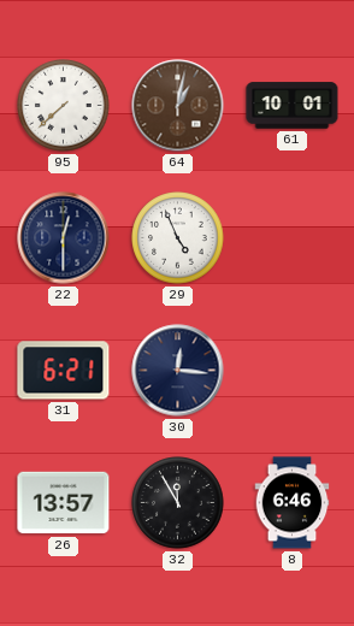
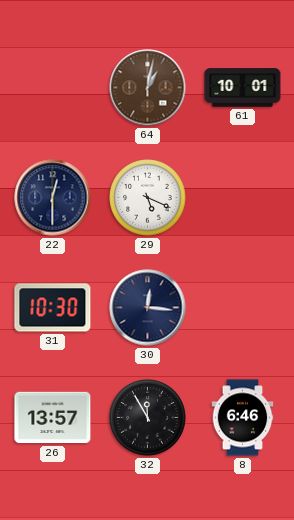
95: 7:38 -> none (64, 106)
29: 4:56 -> 5:19 (148, 198)
31: 6:21 -> 10:30 (53, 308)
